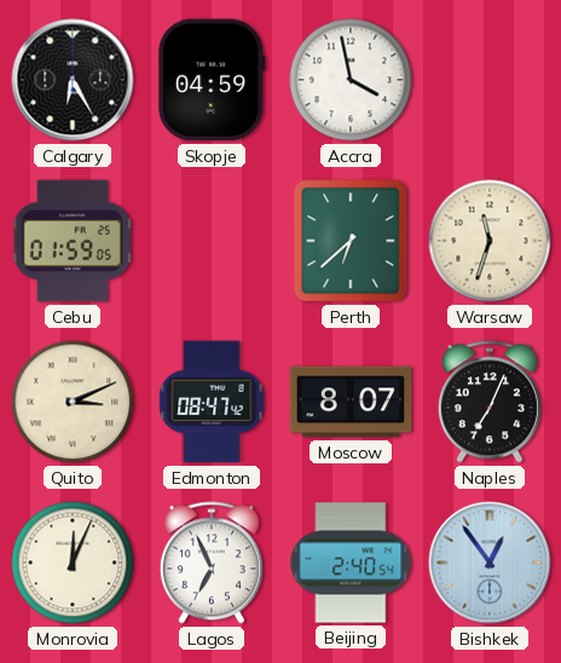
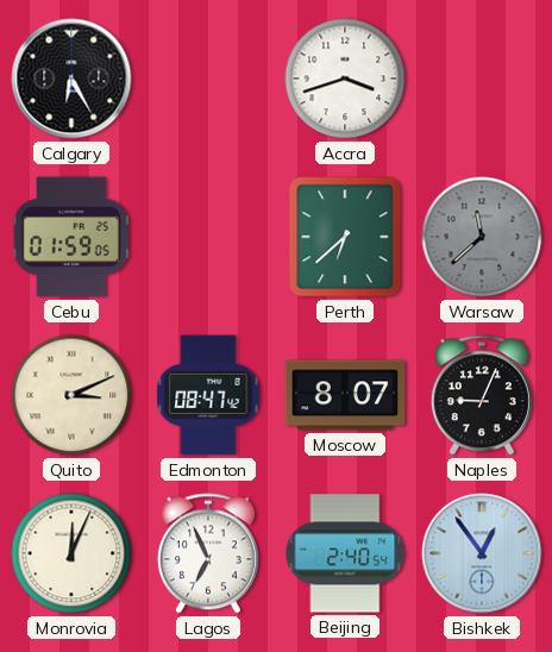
Skopje: 04:59 -> none (212, 80)
Accra: 3:58 -> 3:42 (345, 79)
Warsaw: 11:33 -> 11:38 (482, 237)
Warsaw dial: cream -> grey (482, 237)
Naples: 7:04 -> 9:04 (482, 395)
